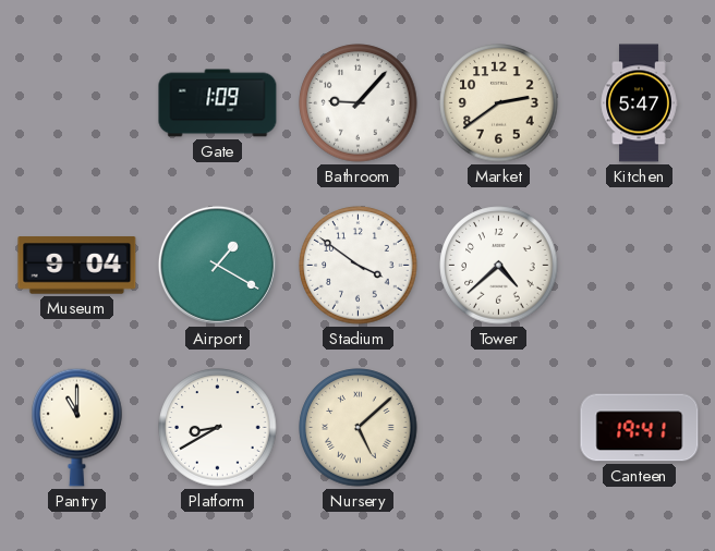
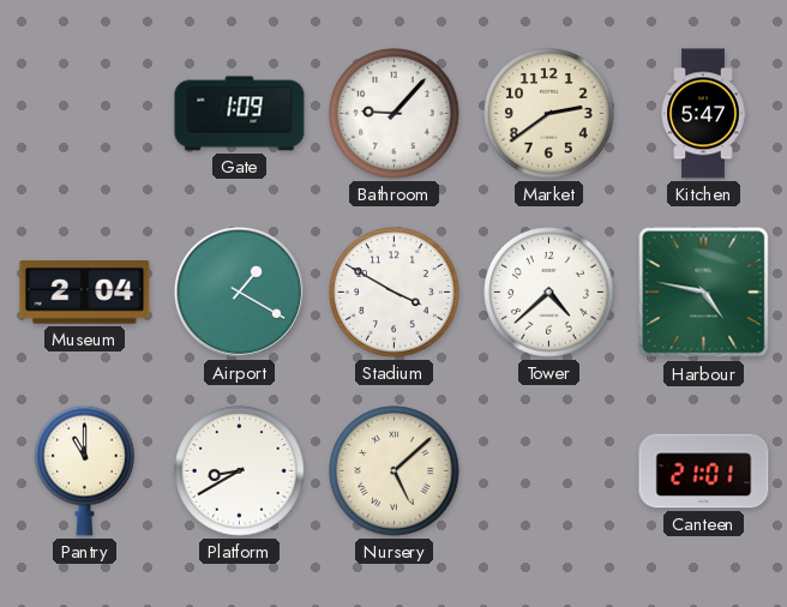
Museum: 9:04 -> 2:04 (85, 293)
Stadium: 3:51 -> 3:50 (395, 293)
Harbour: none -> 4:47 (704, 293)
Canteen: 19:41 -> 21:01 (704, 471)
